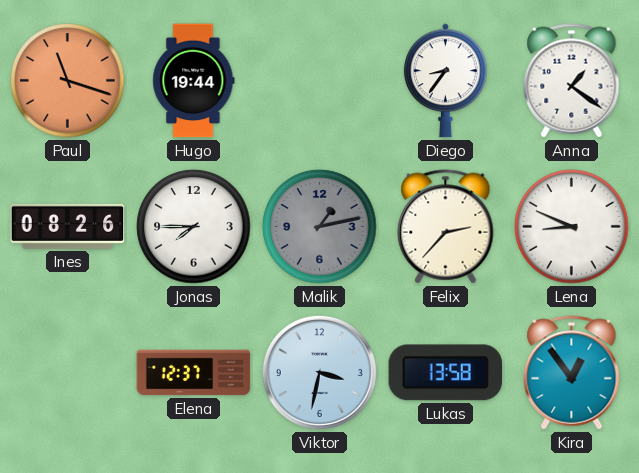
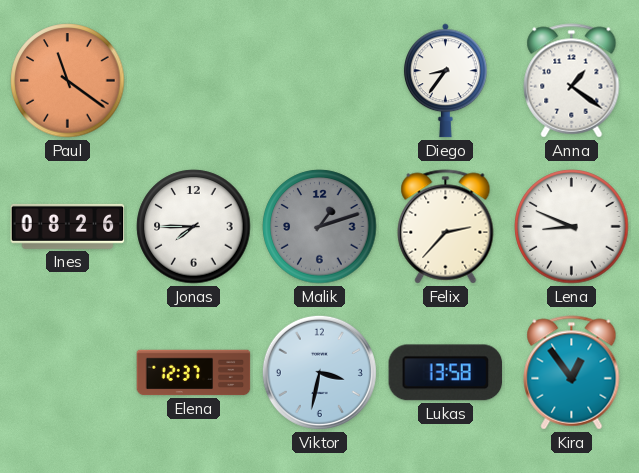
Paul: 11:18 -> 11:21 (68, 81)
Hugo: 19:44 -> none (194, 81)
Malik: 1:13 -> 1:12 (320, 227)
